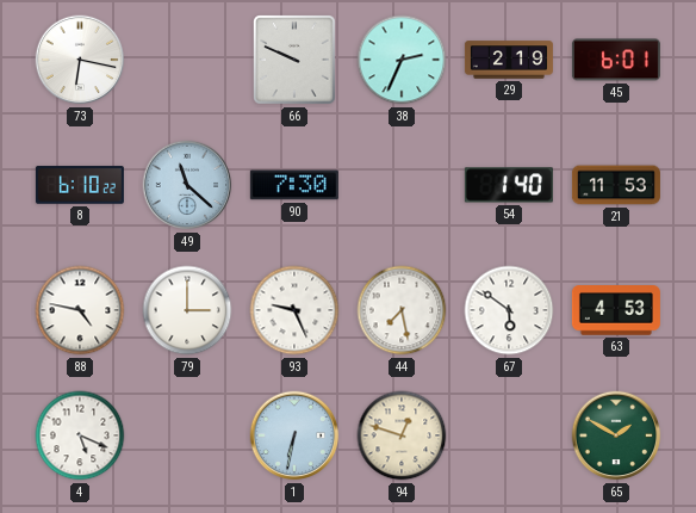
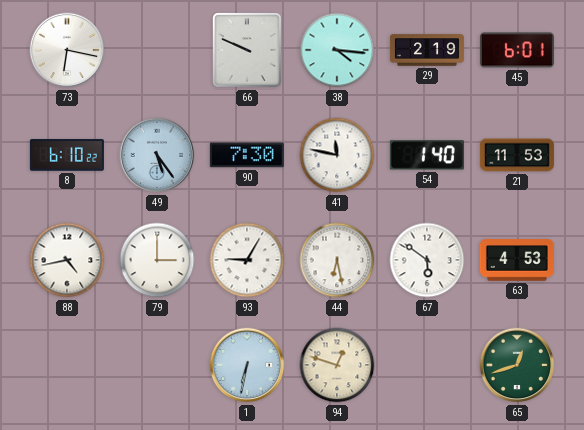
38: 2:34 -> 4:16 (337, 50)
49: 11:22 -> 5:24 (157, 155)
41: none -> 11:47 (337, 155)
88: 4:47 -> 4:43 (67, 260)
93: 9:26 -> 9:05 (247, 260)
44: 7:28 -> 6:28 (337, 260)
4: 5:19 -> none (80, 435)
65: 1:50 -> 12:42 (517, 365)
